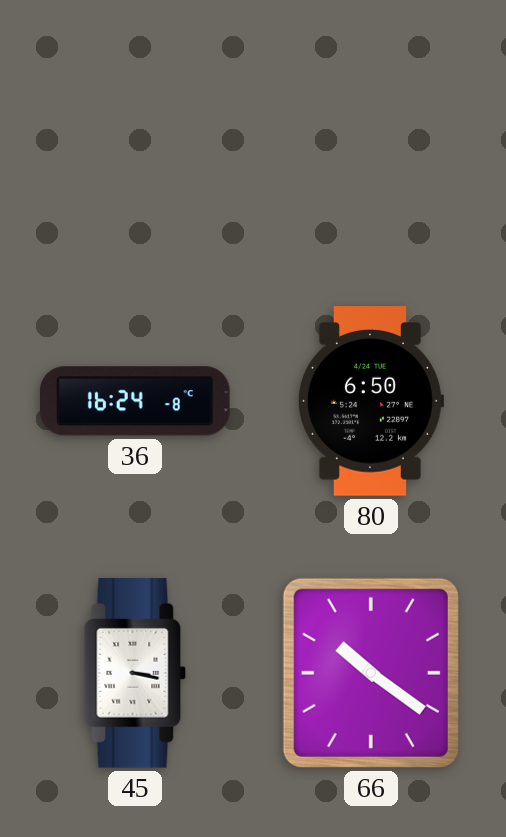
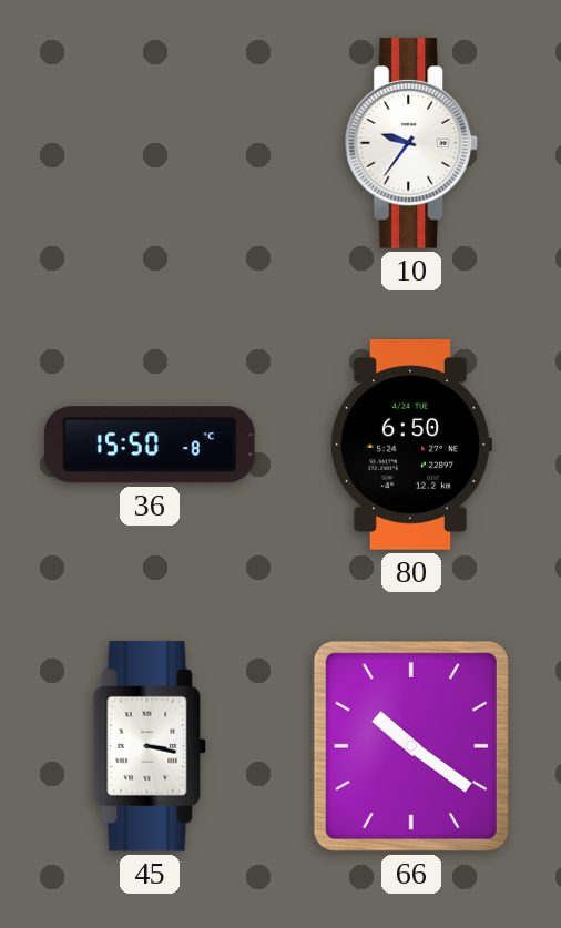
10: none -> 9:36 (411, 143)
36: 16:24 -> 15:50 (151, 445)
